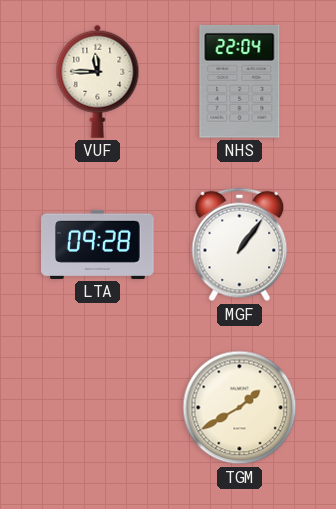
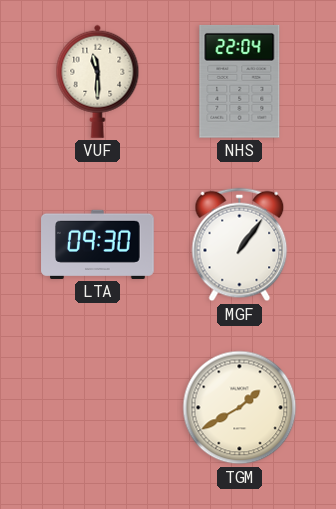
VUF: 11:45 -> 11:30 (98, 81)
LTA: 09:28 -> 09:30 (98, 244)
